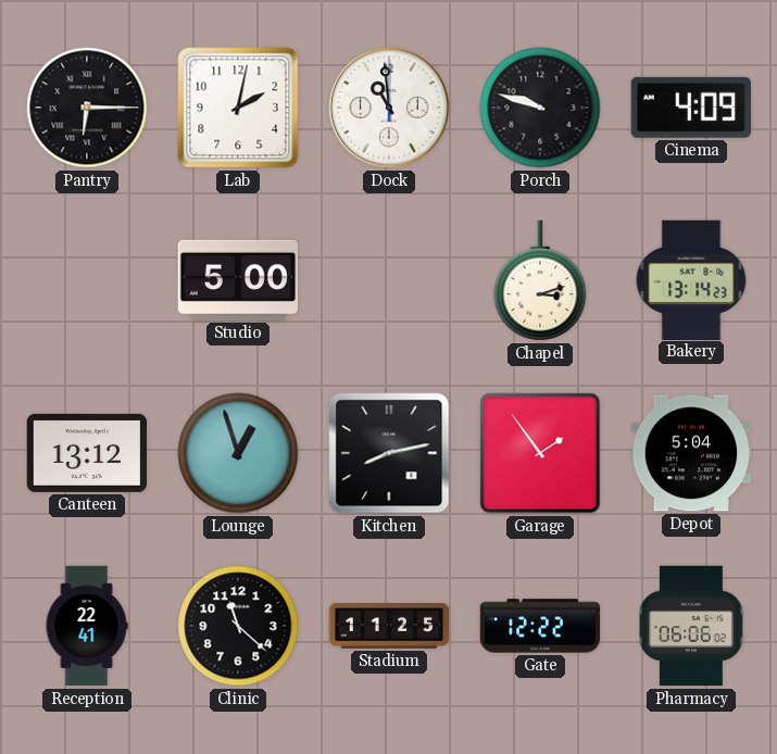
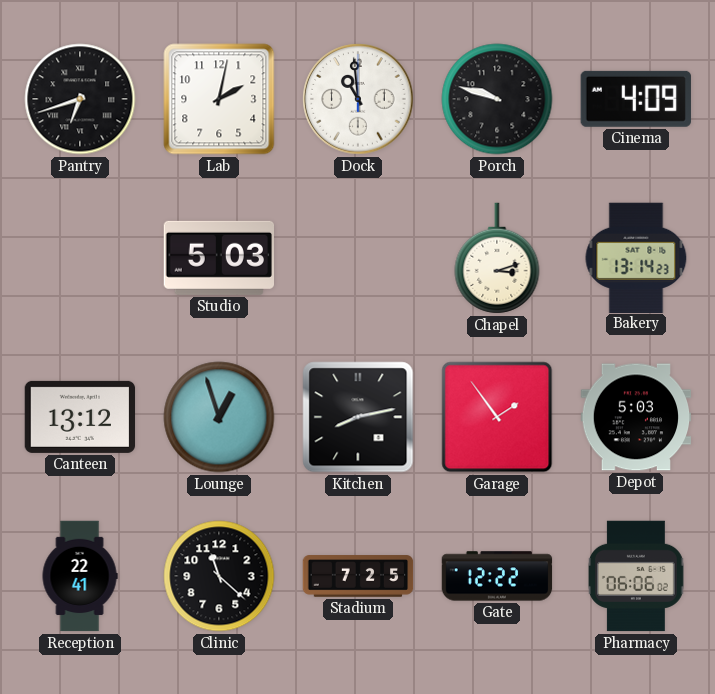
Pantry: 6:15 -> 6:42 (80, 99)
Studio: 5:00 -> 5:03 (218, 258)
Depot: 5:04 -> 5:03 (636, 417)
Stadium: 11:25 -> 7:25 (358, 576)
